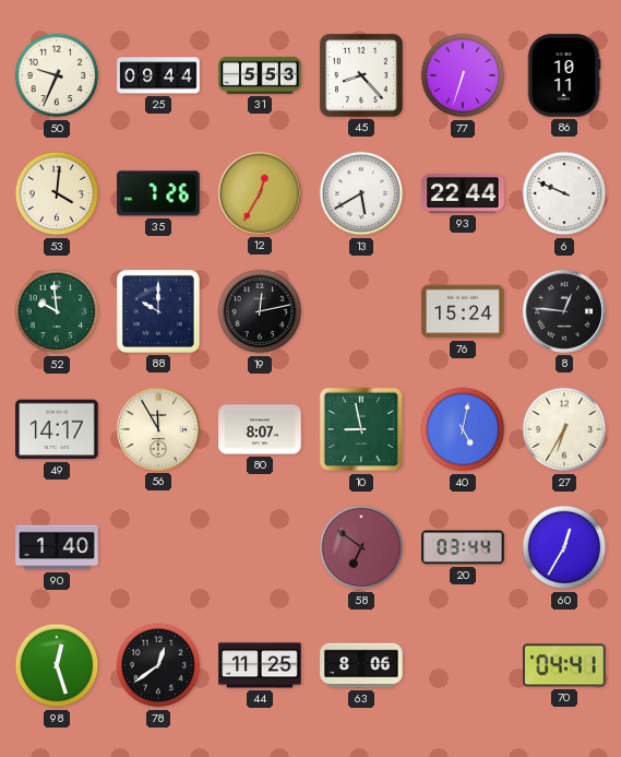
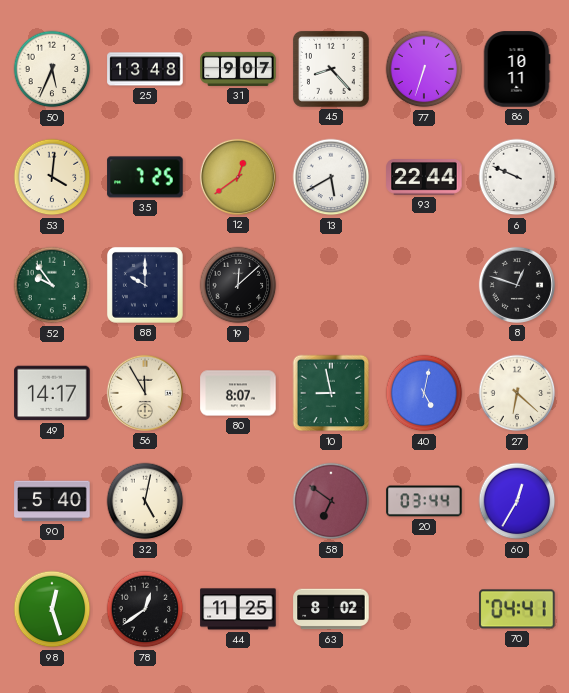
50: 9:34 -> 5:34 (52, 69)
25: 09:44 -> 13:48 (145, 69)
31: 5:53 -> 9:07 (238, 69)
35: 7:26 -> 7:25 (145, 177)
12: 12:35 -> 12:39 (238, 177)
52: 9:59 -> 9:54 (52, 285)
19: 12:13 -> 12:08 (238, 285)
76: 15:24 -> none (463, 311)
8: 12:46 -> 12:48 (517, 285)
27: 6:35 -> 6:22 (517, 393)
90: 1:40 -> 5:40 (52, 501)
32: none -> 5:02 (145, 501)
63: 8:06 -> 8:02 (331, 609)
